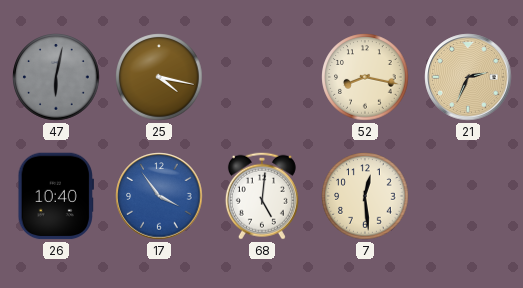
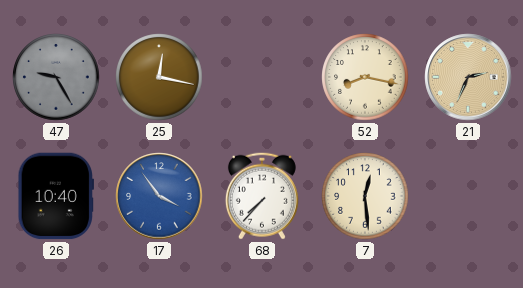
47: 6:02 -> 9:25 (56, 77)
25: 4:17 -> 12:17 (159, 77)
68: 5:01 -> 7:37 (262, 196)
